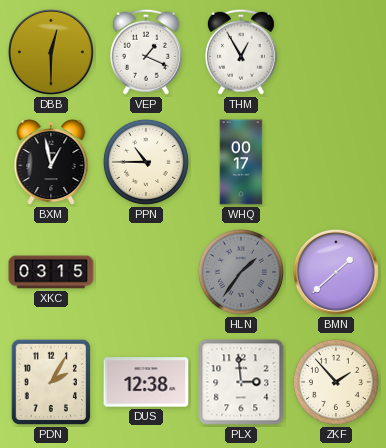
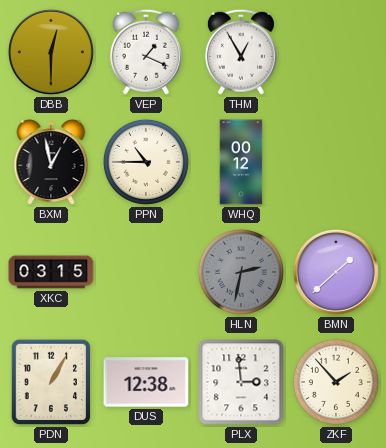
WHQ: 00:17 -> 00:12 (241, 162)
HLN: 1:36 -> 2:32 (241, 272)
PDN: 2:05 -> 1:05 (51, 382)
